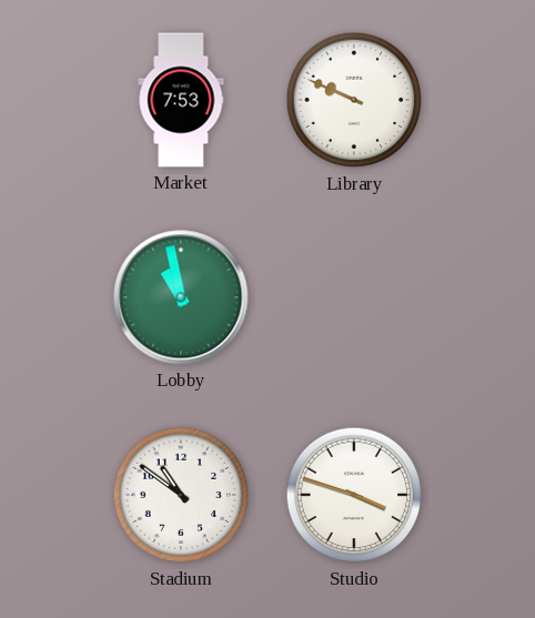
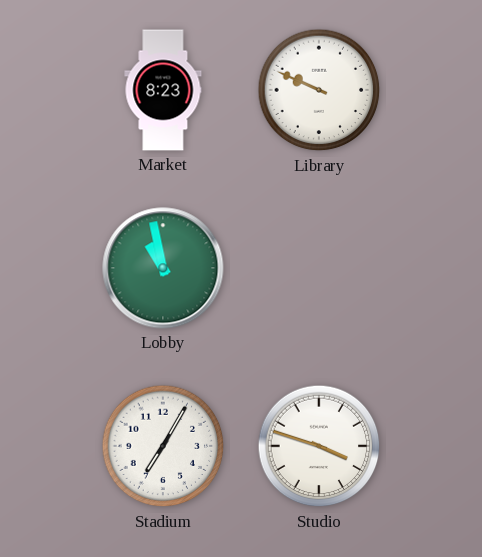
Market: 7:53 -> 8:23 (163, 90)
Stadium: 10:51 -> 7:05 (163, 446)
